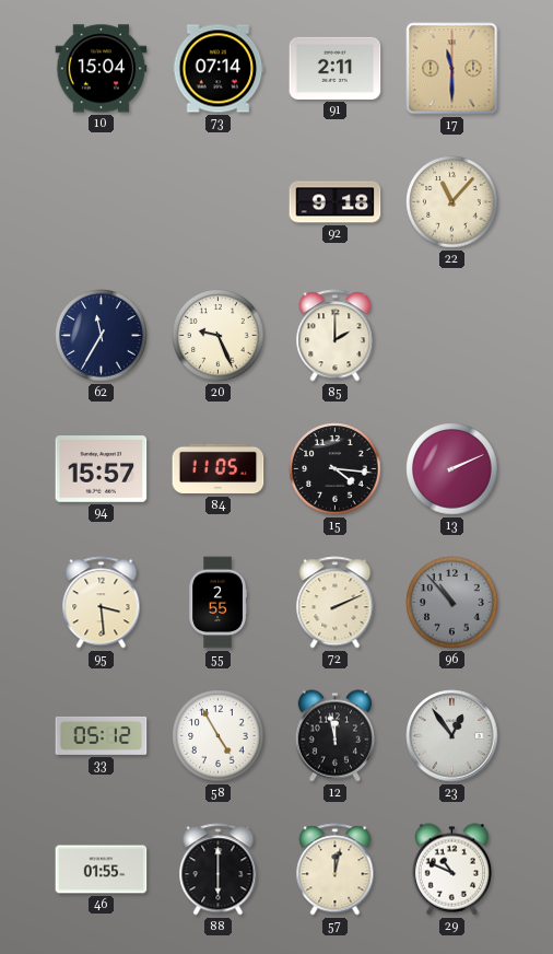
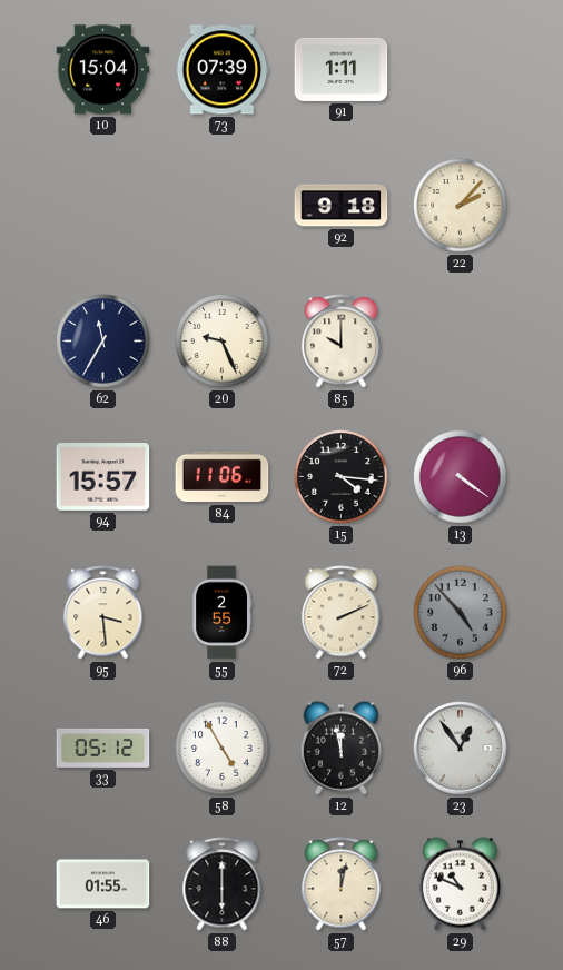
73: 07:14 -> 07:39 (223, 70)
91: 2:11 -> 1:11 (342, 69)
17: 11:30 -> none (452, 69)
22: 11:07 -> 2:07 (461, 206)
85: 2:00 -> 10:00 (342, 342)
84: 11:05 -> 11:06 (223, 477)
13: 2:11 -> 4:21 (461, 477)
96: 10:53 -> 4:53 (461, 613)
